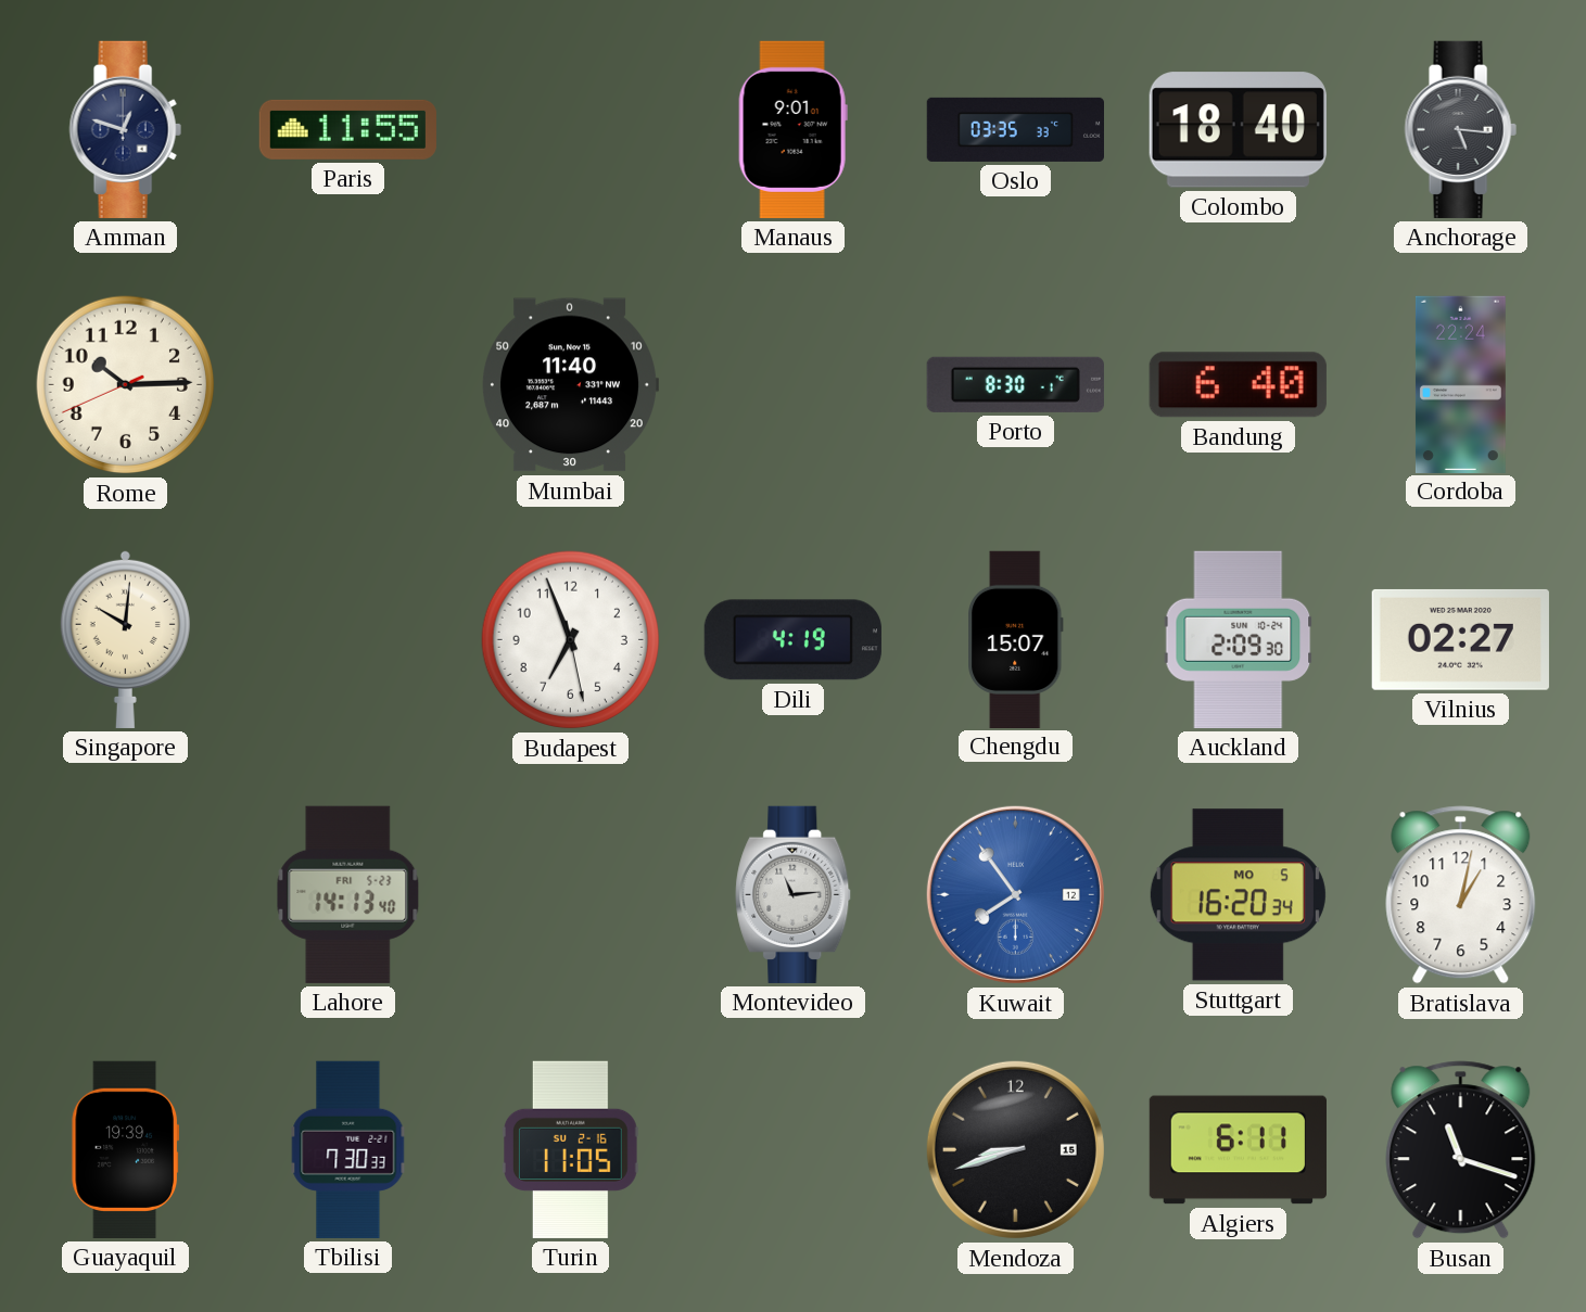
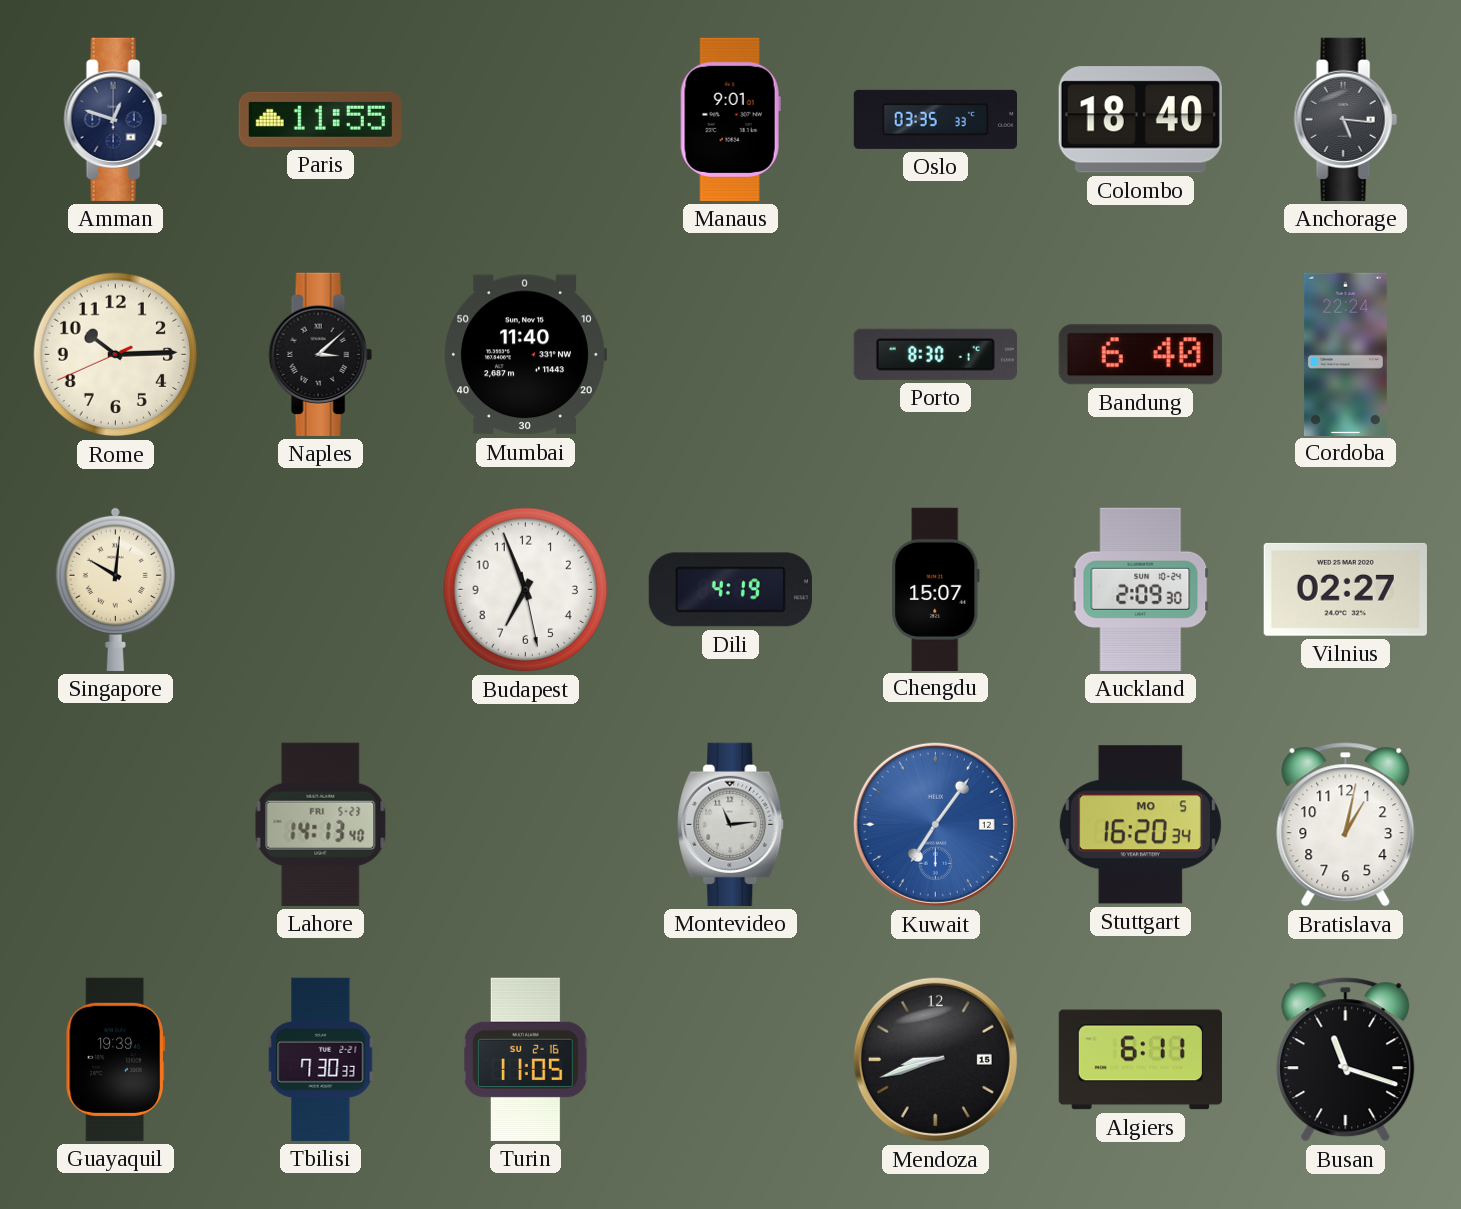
Naples: none -> 3:08 (320, 354)
Kuwait: 7:54 -> 7:06 (935, 824)
